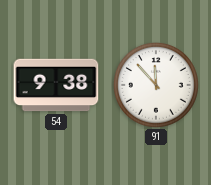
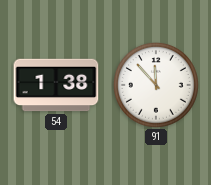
54: 9:38 -> 1:38 (56, 85)
